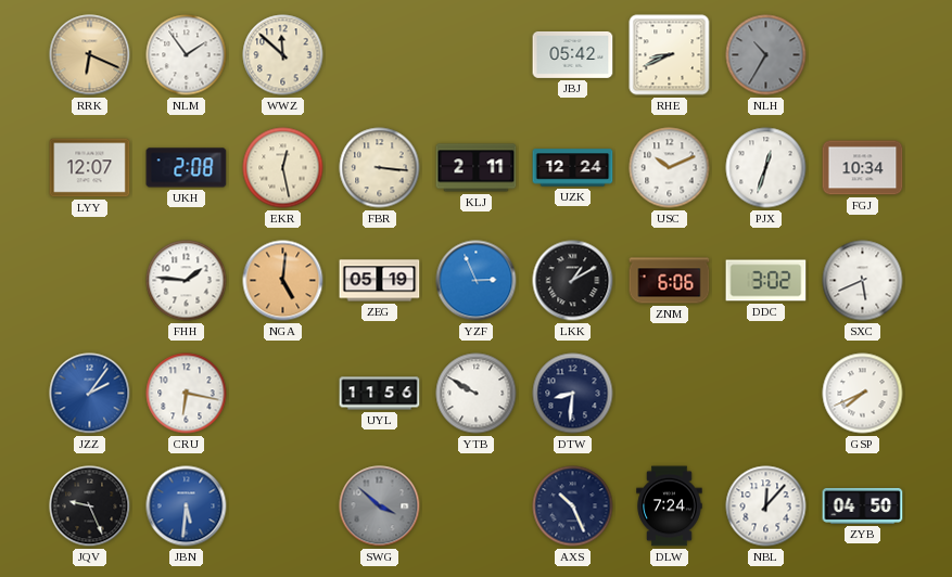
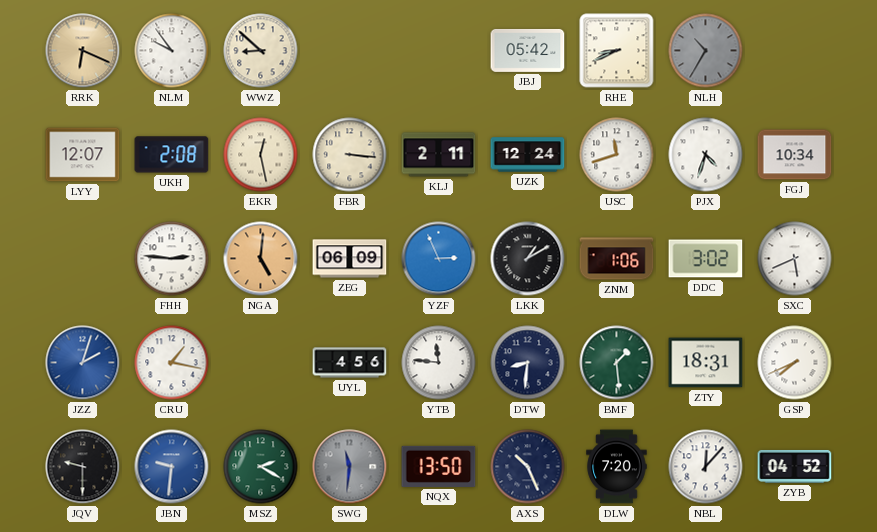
NLM: 1:54 -> 9:54 (172, 51)
WWZ: 11:52 -> 8:52 (261, 51)
USC: 10:11 -> 11:42 (617, 155)
PJX: 12:33 -> 4:33 (706, 155)
FHH: 1:46 -> 2:46 (172, 259)
ZEG: 05:19 -> 06:09 (350, 259)
ZNM: 6:06 -> 1:06 (617, 259)
JZZ: 2:06 -> 2:03 (83, 363)
CRU: 6:17 -> 1:17 (172, 363)
UYL: 11:56 -> 4:56 (350, 363)
YTB: 9:50 -> 11:46 (439, 363)
BMF: none -> 1:29 (617, 363)
ZTY: none -> 18:31 (706, 363)
JQV: 9:26 -> 9:30 (83, 467)
JBN: 5:31 -> 9:31 (172, 467)
MSZ: none -> 2:20 (261, 467)
SWG: 3:52 -> 11:31 (350, 467)
NQX: none -> 13:50 (439, 466)
DLW: 7:24 -> 7:20 (617, 467)
ZYB: 04:50 -> 04:52 (795, 466)
